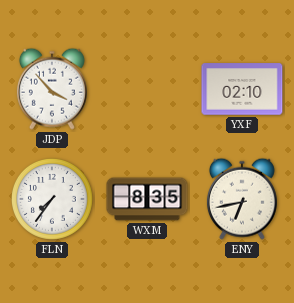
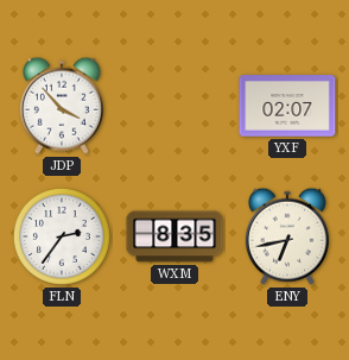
YXF: 02:10 -> 02:07 (287, 106)
FLN: 7:36 -> 2:36 (62, 236)
